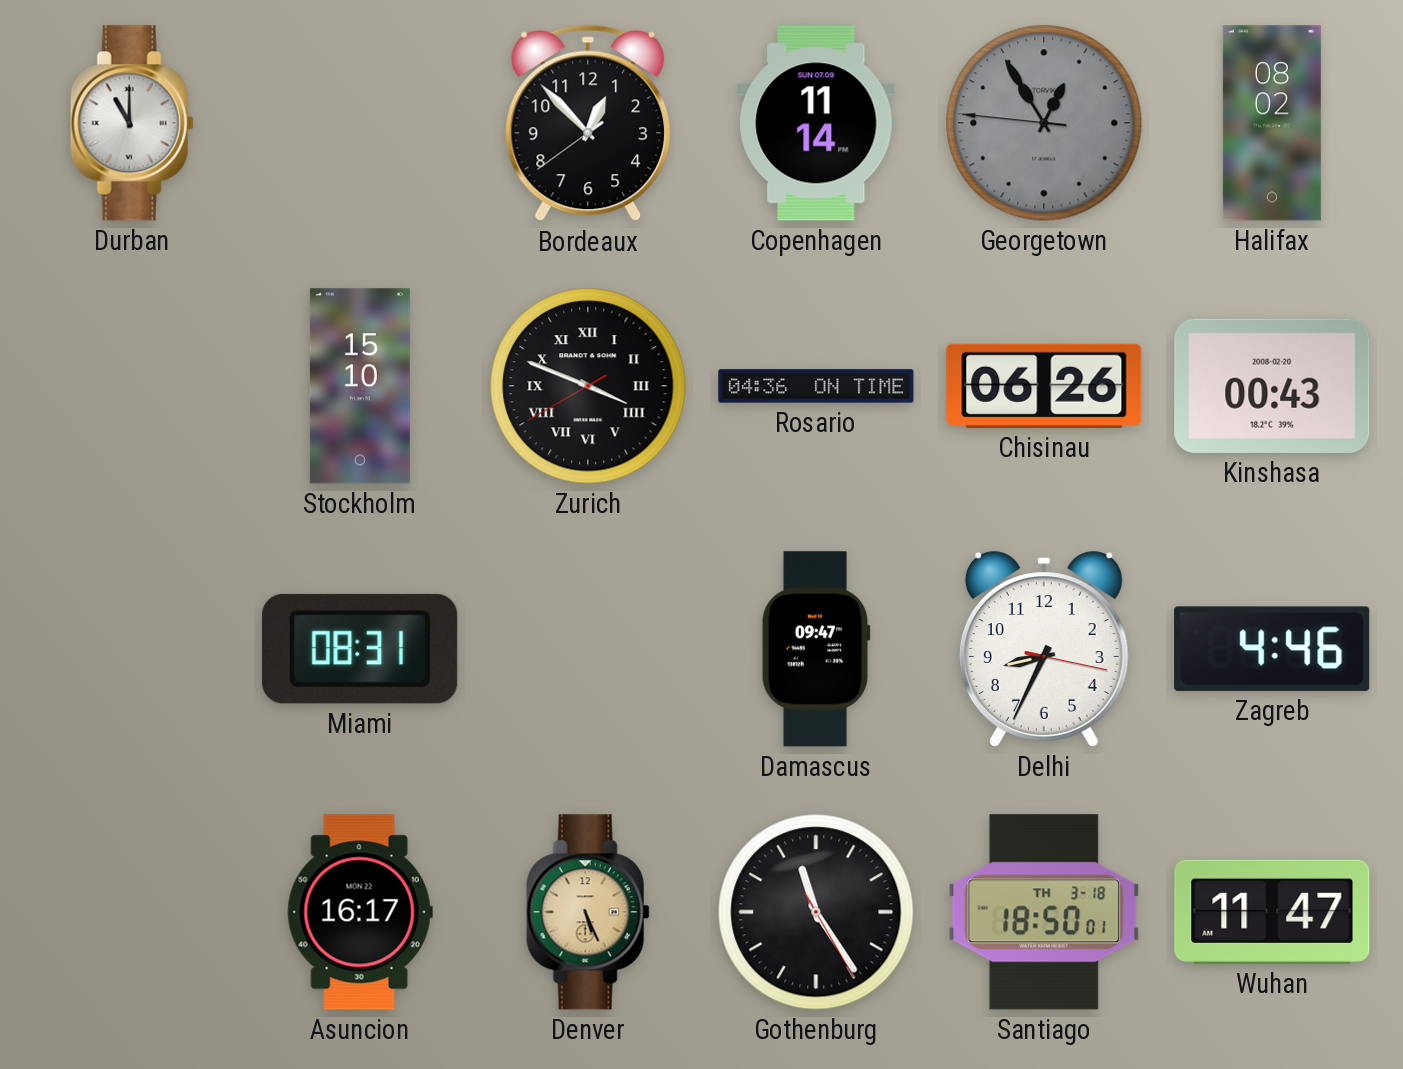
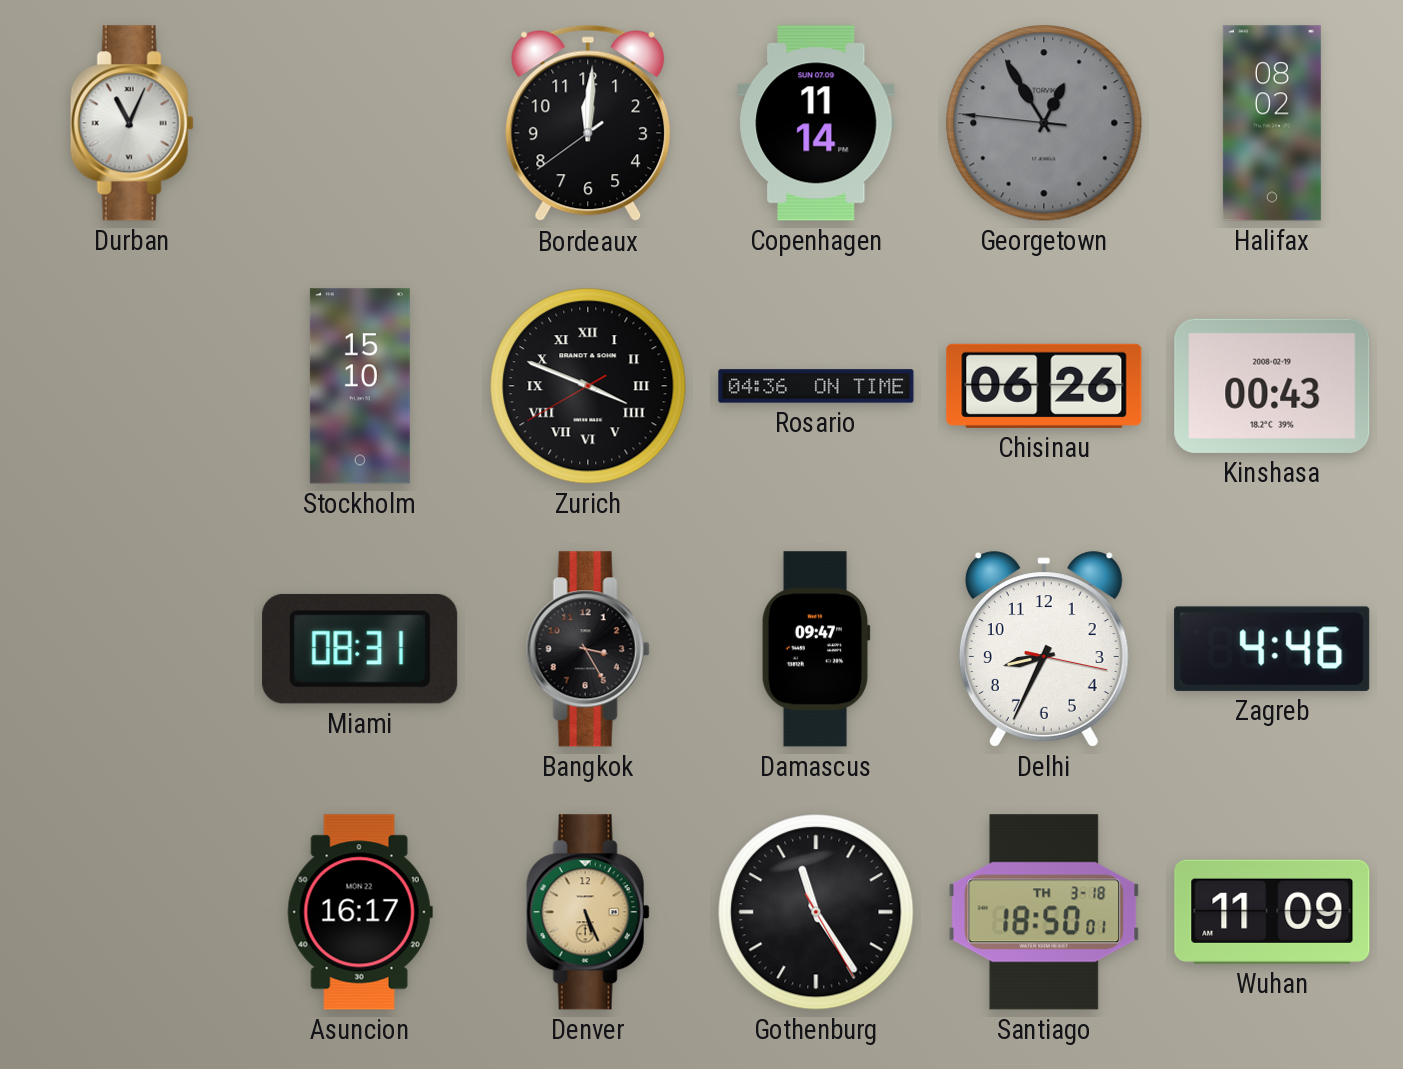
Durban: 11:00 -> 11:04 (132, 123)
Bordeaux: 12:52 -> 12:00 (588, 123)
Kinshasa date: 2008-02-20 -> 2008-02-19 (1272, 386)
Bangkok: none -> 3:25 (588, 649)
Wuhan: 11:47 -> 11:09 (1272, 912)
